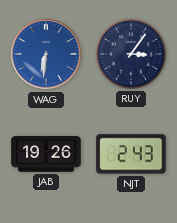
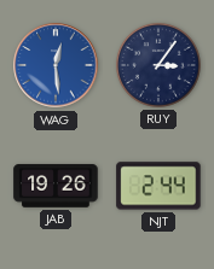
WAG: 6:31 -> 12:29 (56, 65)
NJT: 2:43 -> 2:44 (158, 186)
